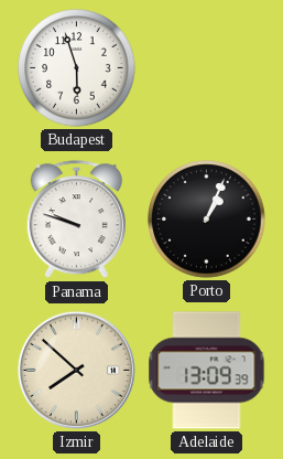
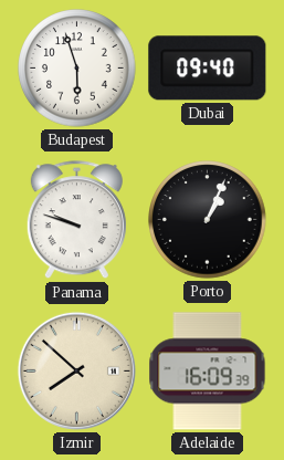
Dubai: none -> 09:40 (208, 69)
Adelaide: 13:09 -> 16:09 (208, 372)
